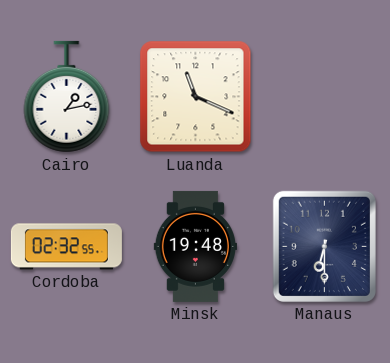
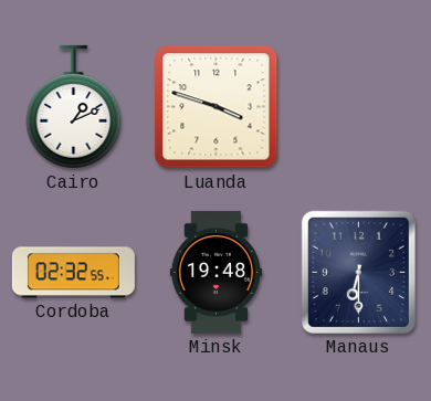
Cairo: 1:13 -> 1:11 (74, 107)
Luanda: 11:19 -> 3:48 (217, 107)
